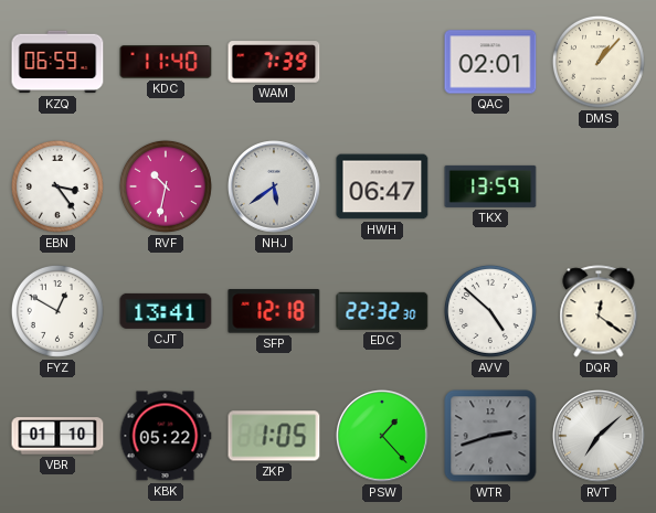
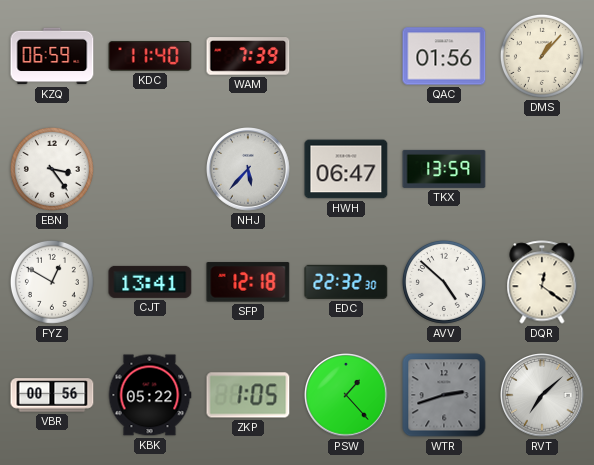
QAC: 02:01 -> 01:56 (444, 56)
RVF: 10:32 -> none (166, 186)
NHJ: 5:39 -> 5:37 (249, 170)
VBR: 01:10 -> 00:56 (52, 395)
